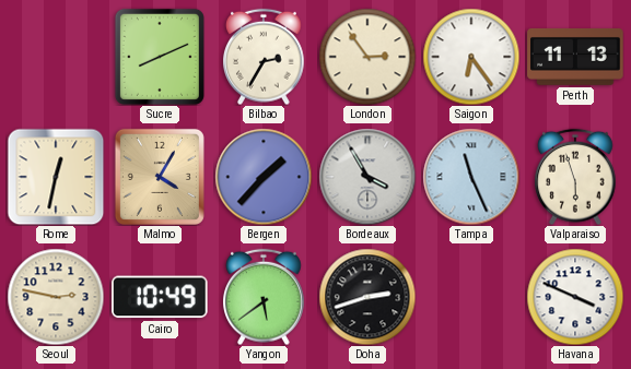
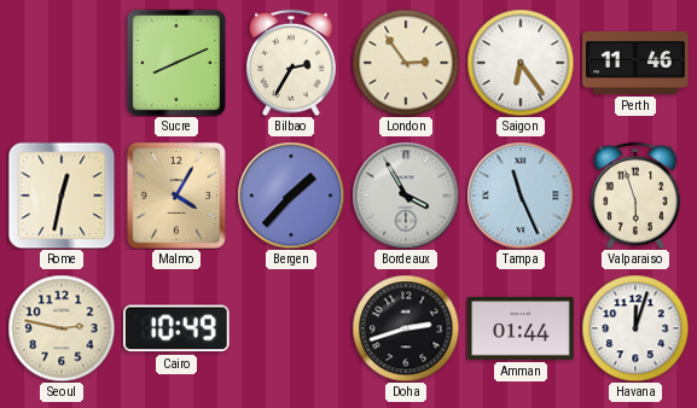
Perth: 11:13 -> 11:46 (635, 63)
Yangon: 5:39 -> none (265, 297)
Amman: none -> 01:44 (521, 328)
Havana: 3:49 -> 12:03 (635, 328)
